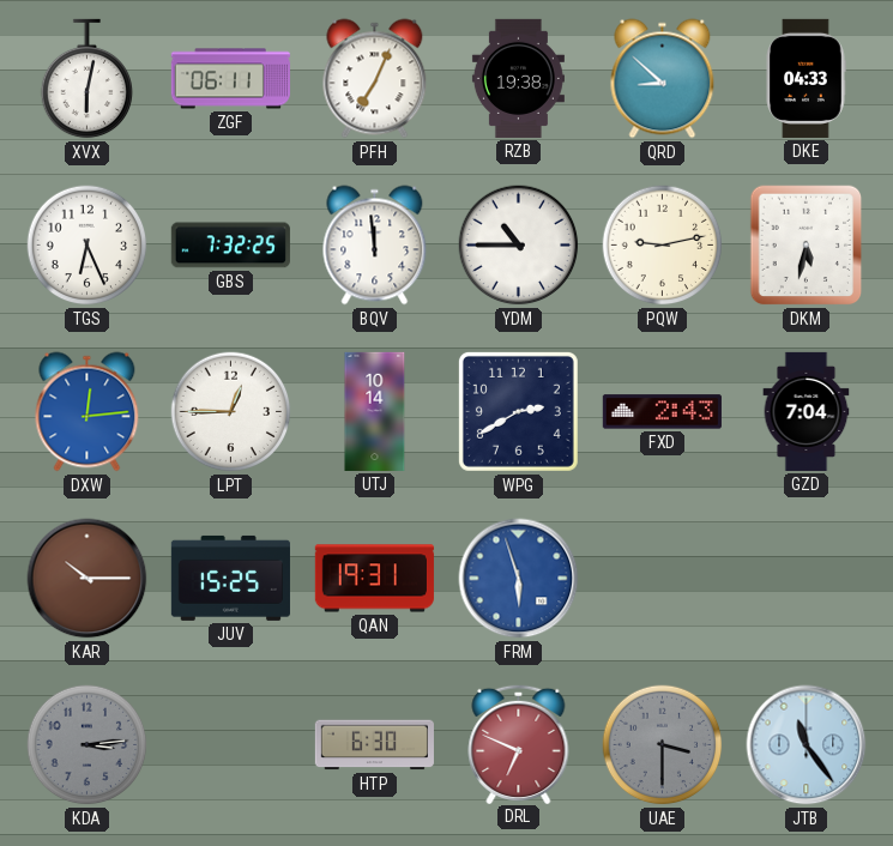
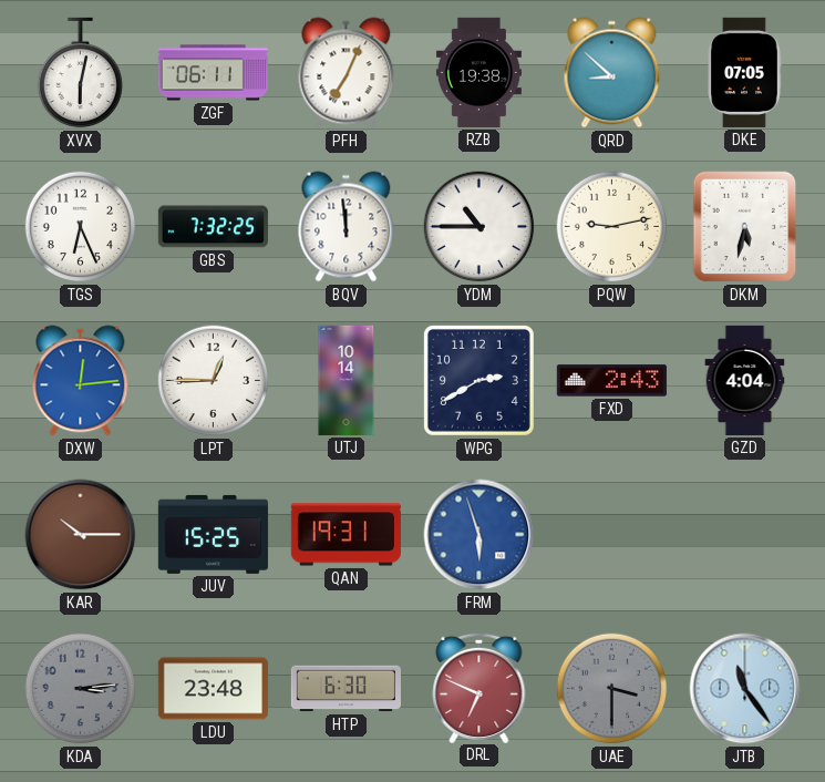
DKE: 04:33 -> 07:05 (744, 72)
GZD: 7:04 -> 4:04 (745, 380)
LDU: none -> 23:48 (213, 689)
